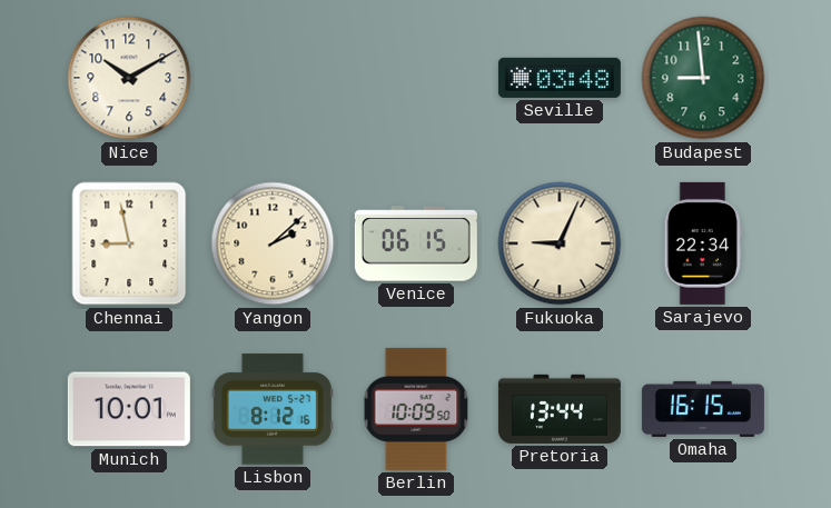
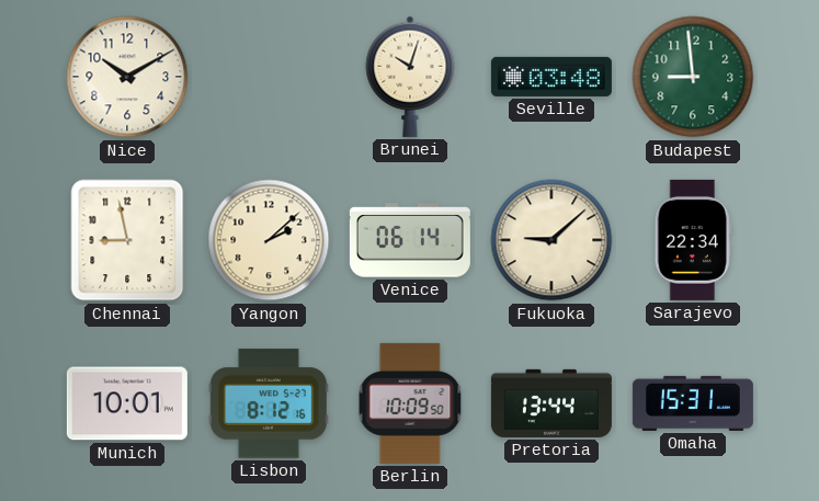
Brunei: none -> 10:03 (410, 77)
Venice: 06:15 -> 06:14 (410, 240)
Fukuoka: 9:04 -> 9:08 (551, 240)
Omaha: 16:15 -> 15:31 (693, 403)
